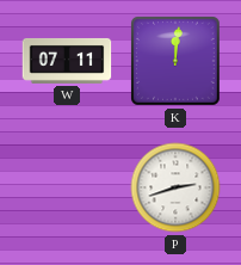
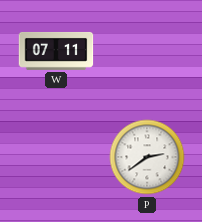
K: 12:01 -> none (177, 62)
P: 2:42 -> 2:39 (147, 157)
